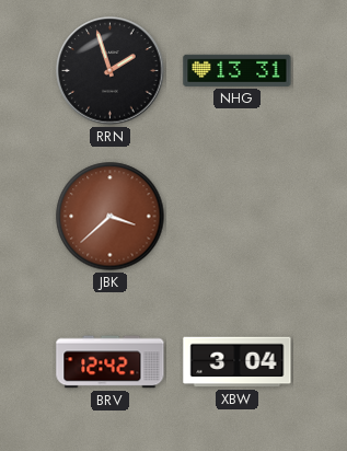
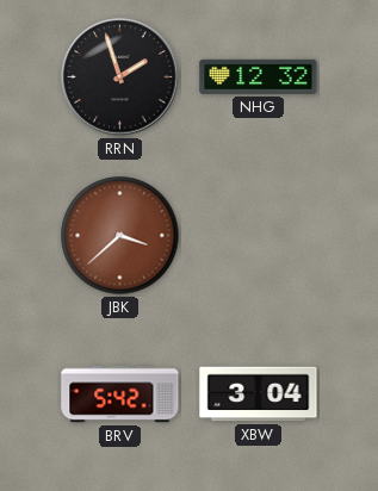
NHG: 13:31 -> 12:32 (259, 76)
BRV: 12:42 -> 5:42 (120, 394)
